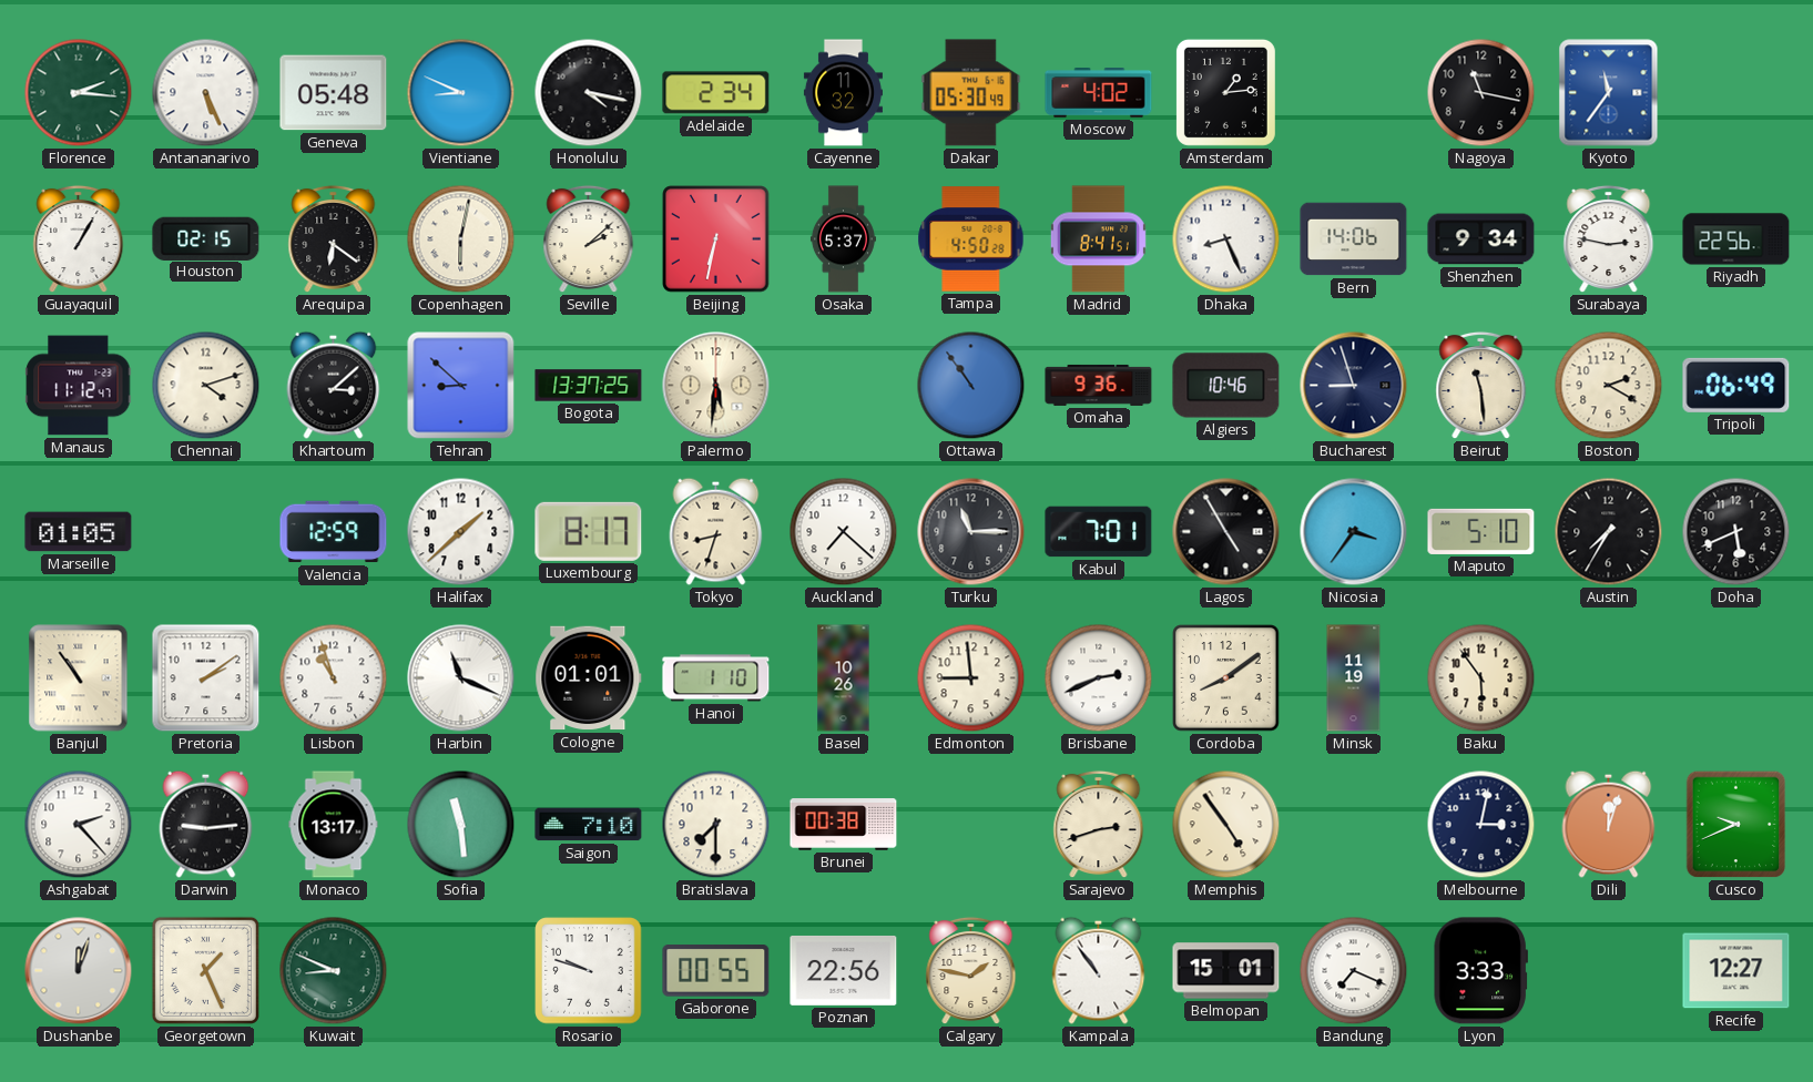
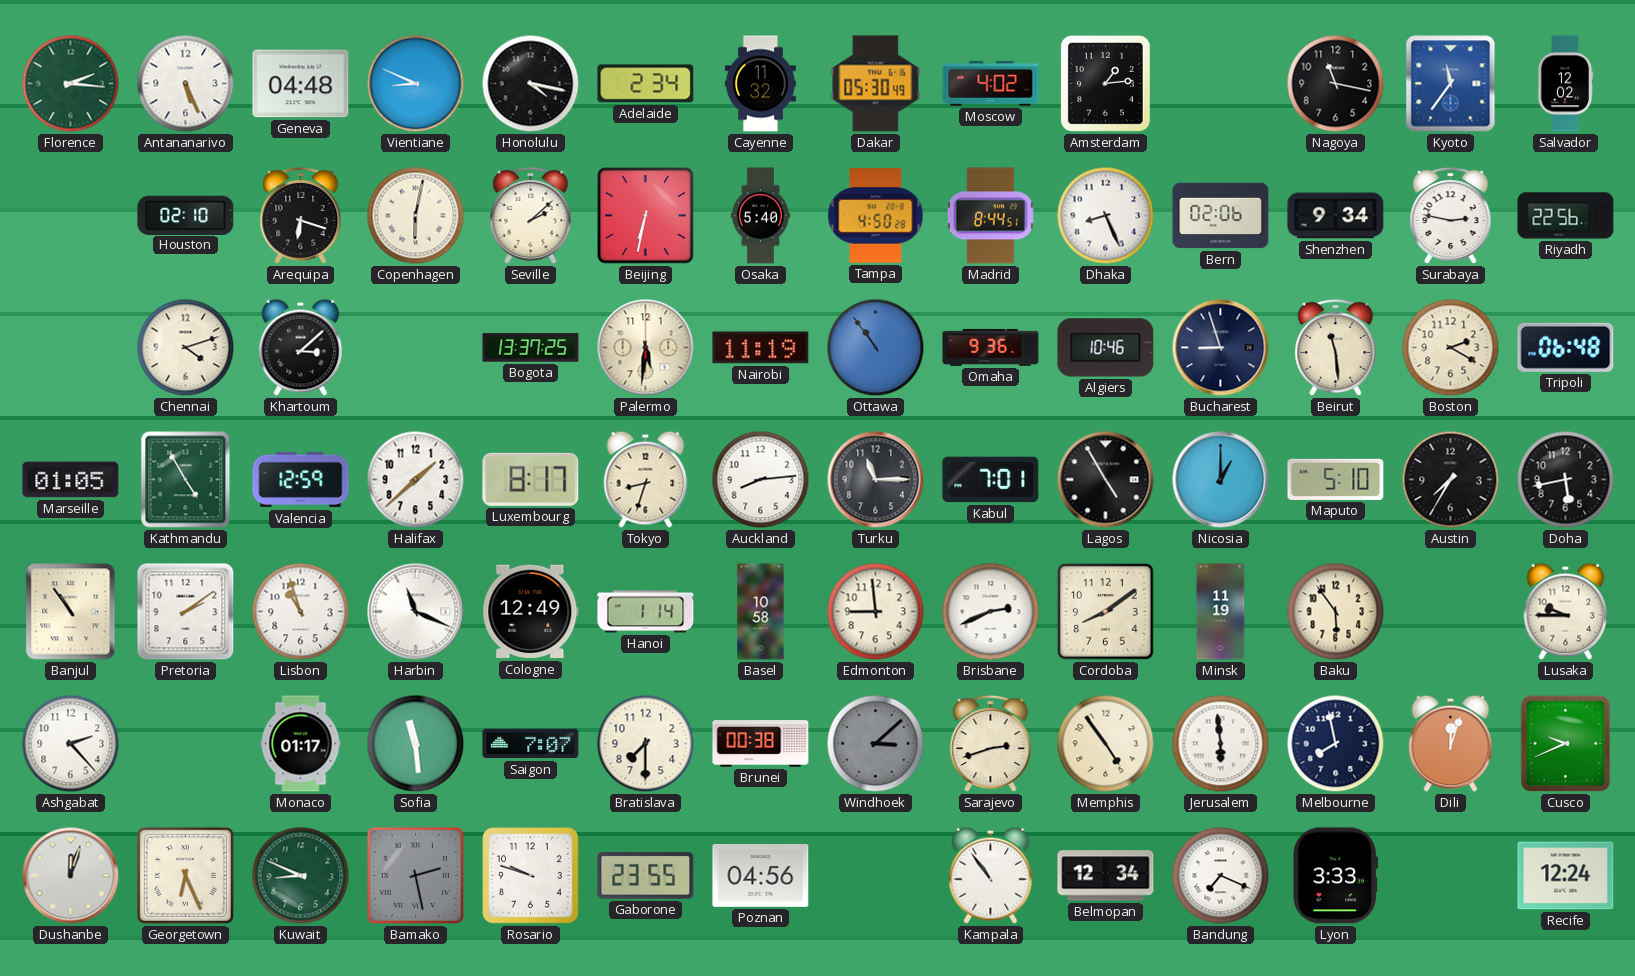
Geneva: 05:48 -> 04:48 (301, 84)
Salvador: none -> 12:02 (1565, 84)
Guayaquil: 1:05 -> none (79, 239)
Houston: 02:15 -> 02:10 (186, 215)
Arequipa: 6:21 -> 6:18 (301, 216)
Osaka: 5:37 -> 5:40 (760, 216)
Madrid: 8:41 -> 8:44 (990, 216)
Bern: 14:06 -> 02:06 (1221, 216)
Manaus: 11:12 -> none (79, 386)
Tehran: 8:52 -> none (461, 386)
Nairobi: none -> 11:19 (761, 348)
Tripoli: 06:49 -> 06:48 (1566, 347)
Kathmandu: none -> 4:55 (186, 480)
Auckland: 7:22 -> 8:14 (761, 480)
Nicosia: 3:36 -> 1:00 (1221, 480)
Doha: 5:41 -> 5:43 (1566, 480)
Cologne: 01:01 -> 12:49 (531, 612)
Hanoi: 1:10 -> 1:14 (646, 612)
Basel: 10:26 -> 10:58 (761, 612)
Lusaka: none -> 9:45 (1566, 611)
Darwin: 9:14 -> none (206, 824)
Monaco: 13:17 -> 01:17 (301, 744)
Saigon: 7:10 -> 7:07 (531, 744)
Windhoek: none -> 3:08 (876, 744)
Jerusalem: none -> 5:59 (1221, 744)
Melbourne: 3:02 -> 7:58 (1336, 744)
Georgetown: 1:26 -> 6:26 (185, 875)
Bamako: none -> 2:28 (415, 875)
Gaborone: 00:55 -> 23:55 (646, 876)
Poznan: 22:56 -> 04:56 (761, 875)
Calgary: 1:47 -> none (971, 971)
Belmopan: 15:01 -> 12:34 (1106, 876)
Recife: 12:27 -> 12:24 (1566, 876)
